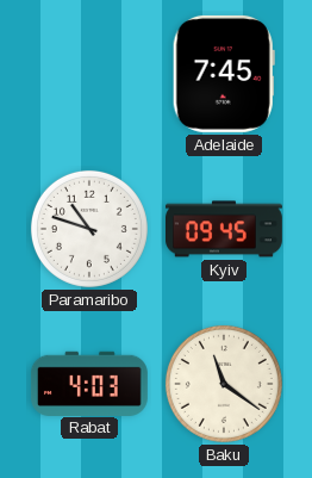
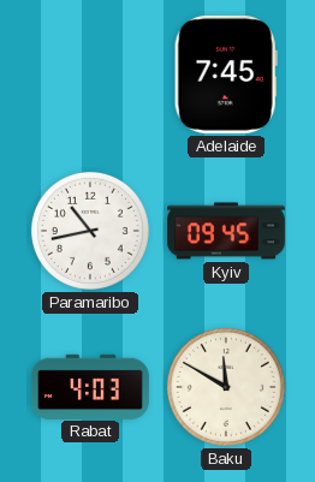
Paramaribo: 10:48 -> 10:43 (90, 231)
Baku: 11:21 -> 11:50 (226, 387)
